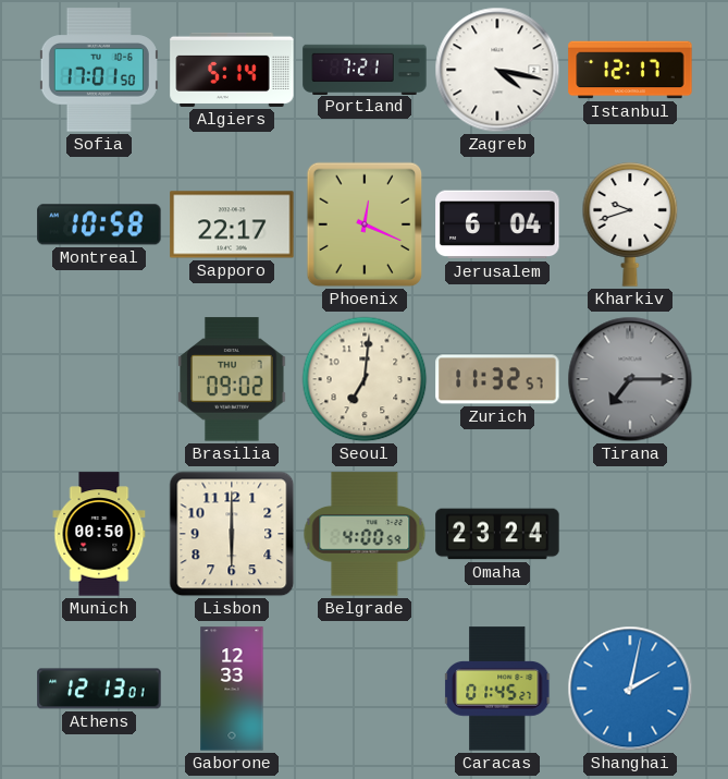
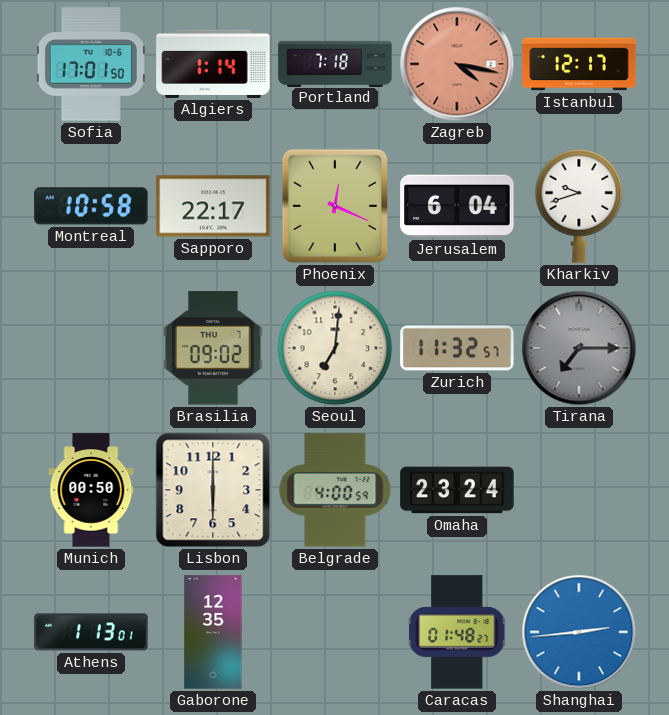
Algiers: 5:14 -> 1:14 (213, 64)
Portland: 7:21 -> 7:18 (335, 63)
Zagreb dial: white -> salmon (457, 64)
Athens: 12:13 -> 1:13 (91, 632)
Gaborone: 12:33 -> 12:35 (213, 632)
Caracas: 01:45 -> 01:48 (458, 632)
Shanghai: 2:02 -> 2:44 (579, 632)
